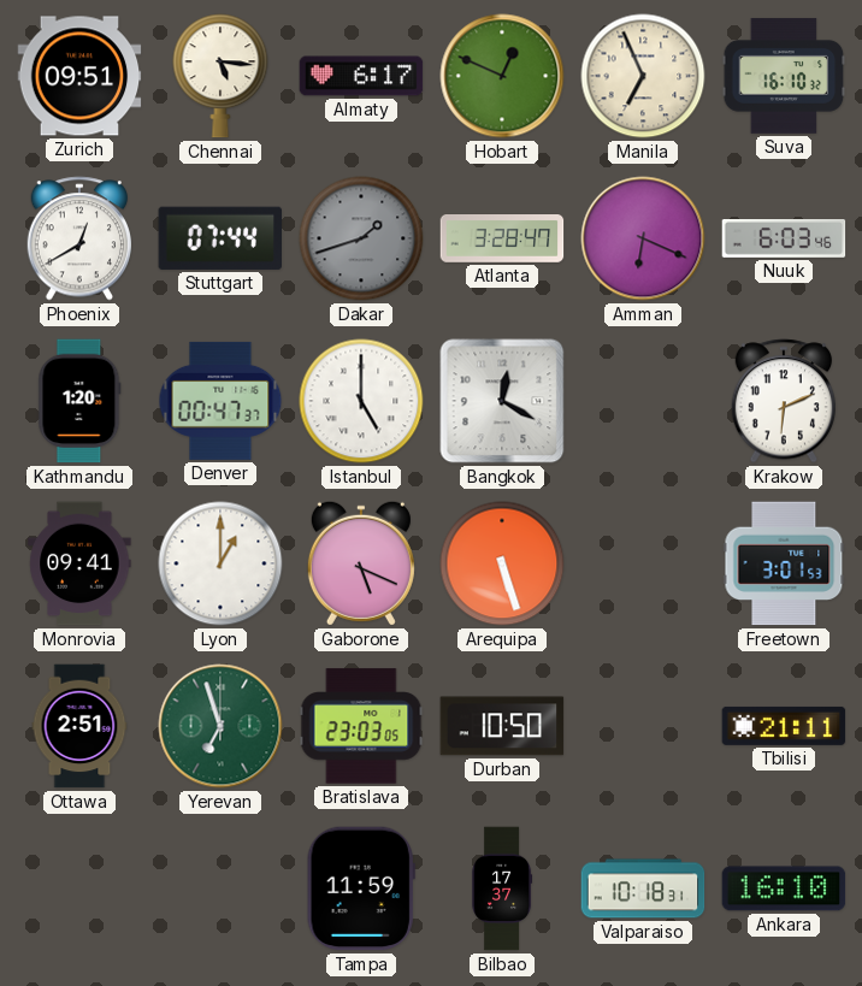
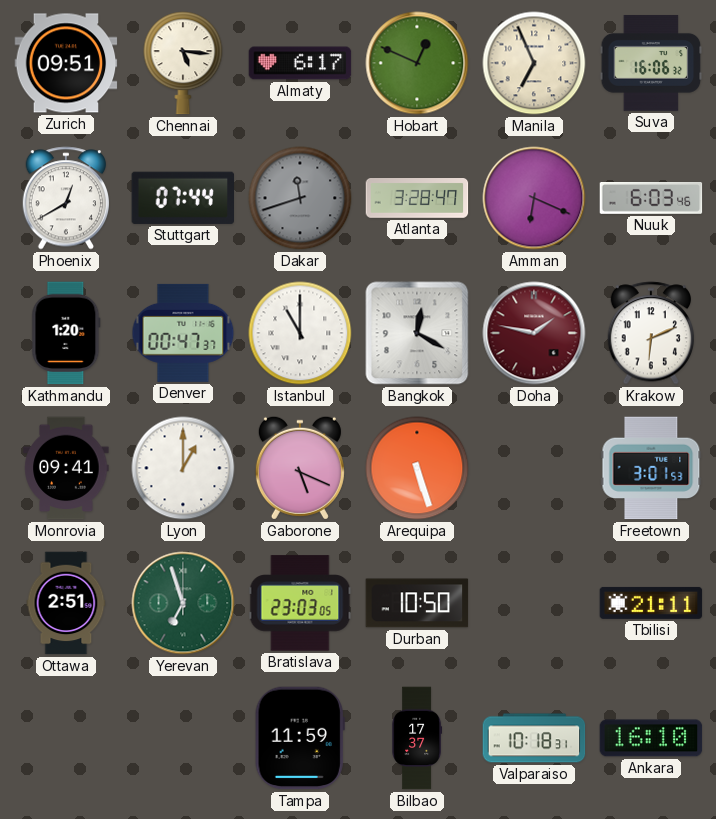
Suva: 16:10 -> 16:06 (651, 63)
Dakar: 1:42 -> 11:42 (300, 198)
Istanbul: 5:00 -> 11:00 (300, 333)
Doha: none -> 1:47 (534, 333)
